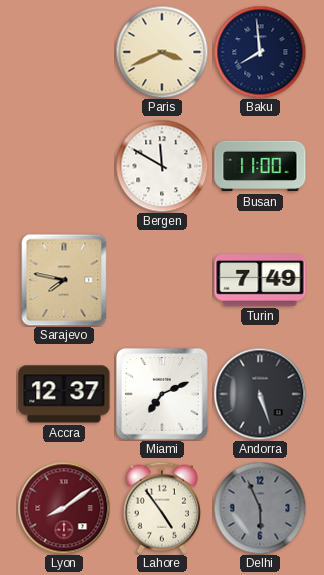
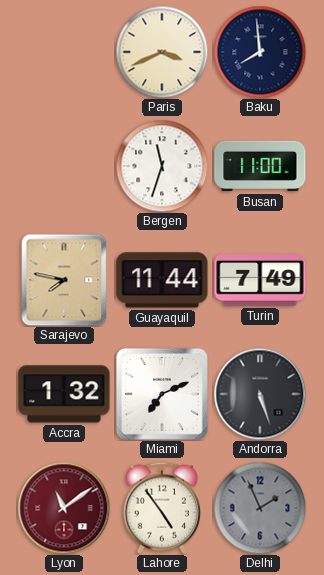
Bergen: 11:50 -> 11:33 (162, 166)
Guayaquil: none -> 11:44 (162, 280)
Accra: 12:37 -> 1:32 (64, 394)
Lyon: 8:09 -> 11:09 (64, 508)
Delhi: 5:56 -> 1:56 (260, 508)
